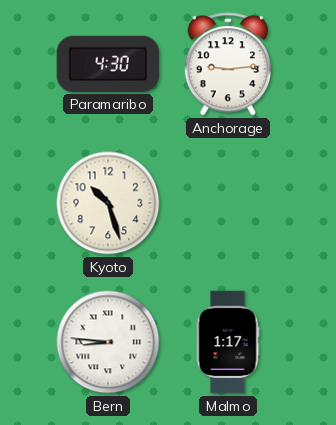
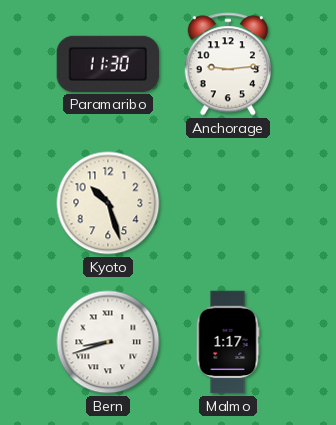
Paramaribo: 4:30 -> 11:30 (108, 64)
Bern: 8:46 -> 8:42 (108, 342)
